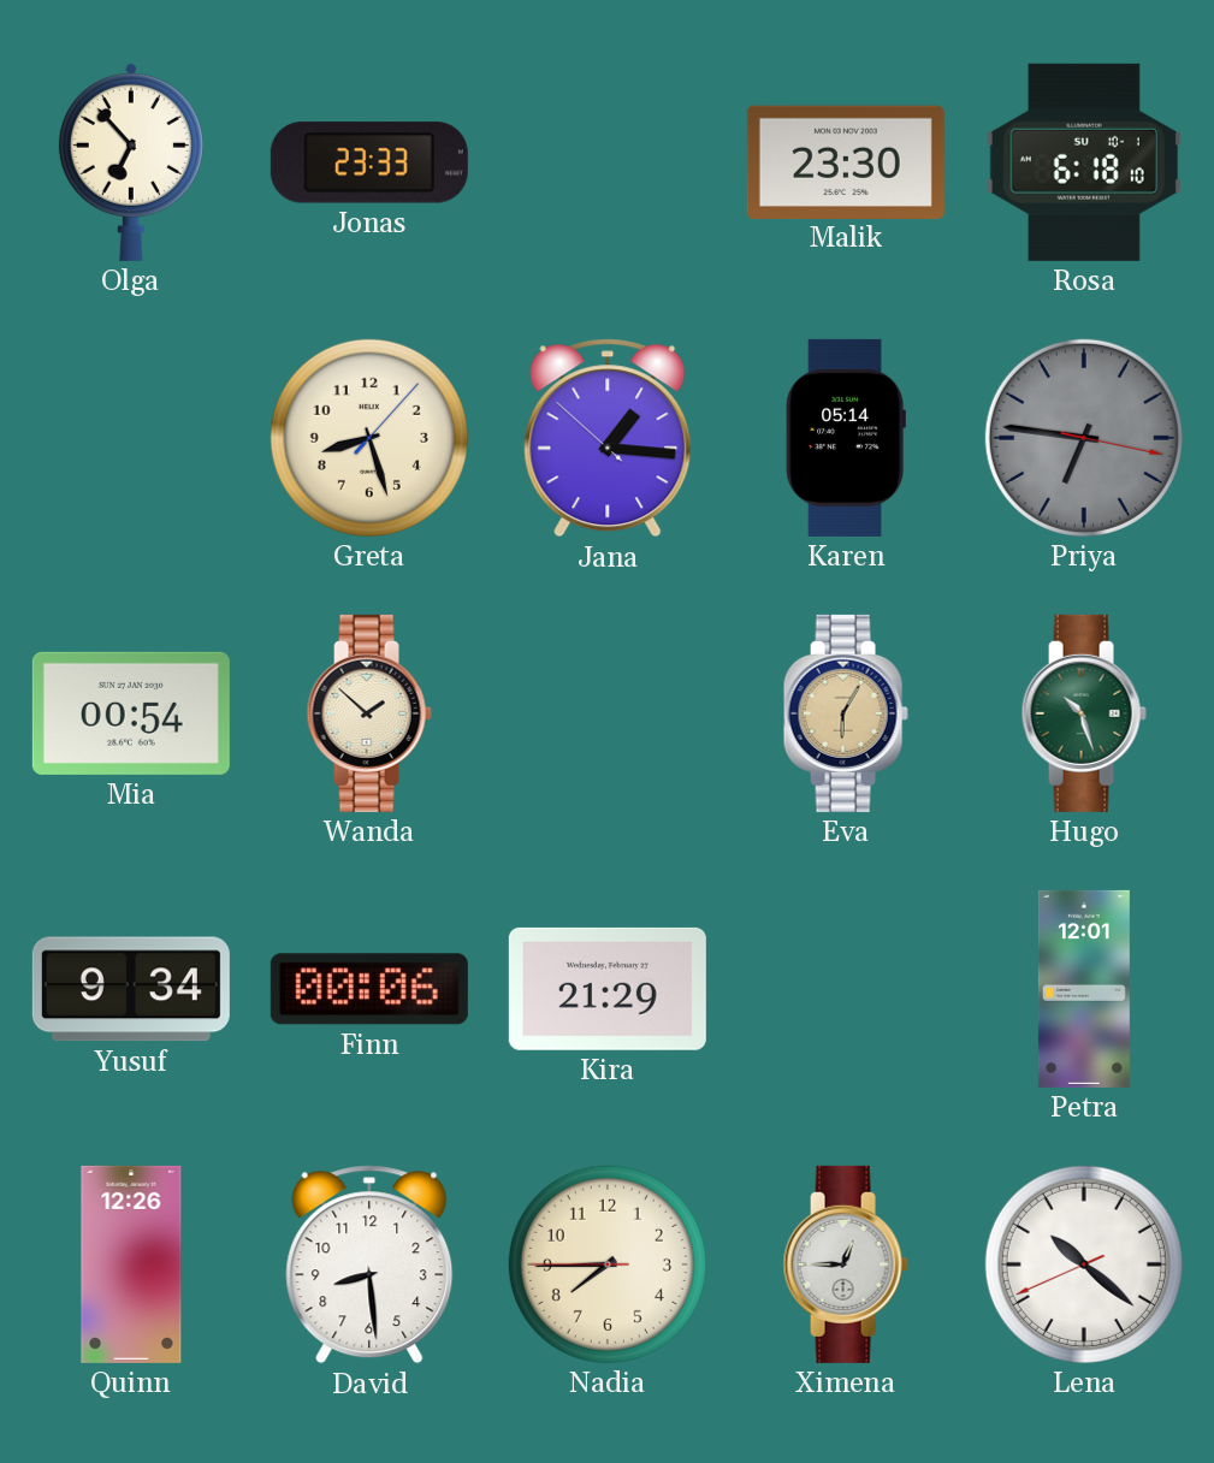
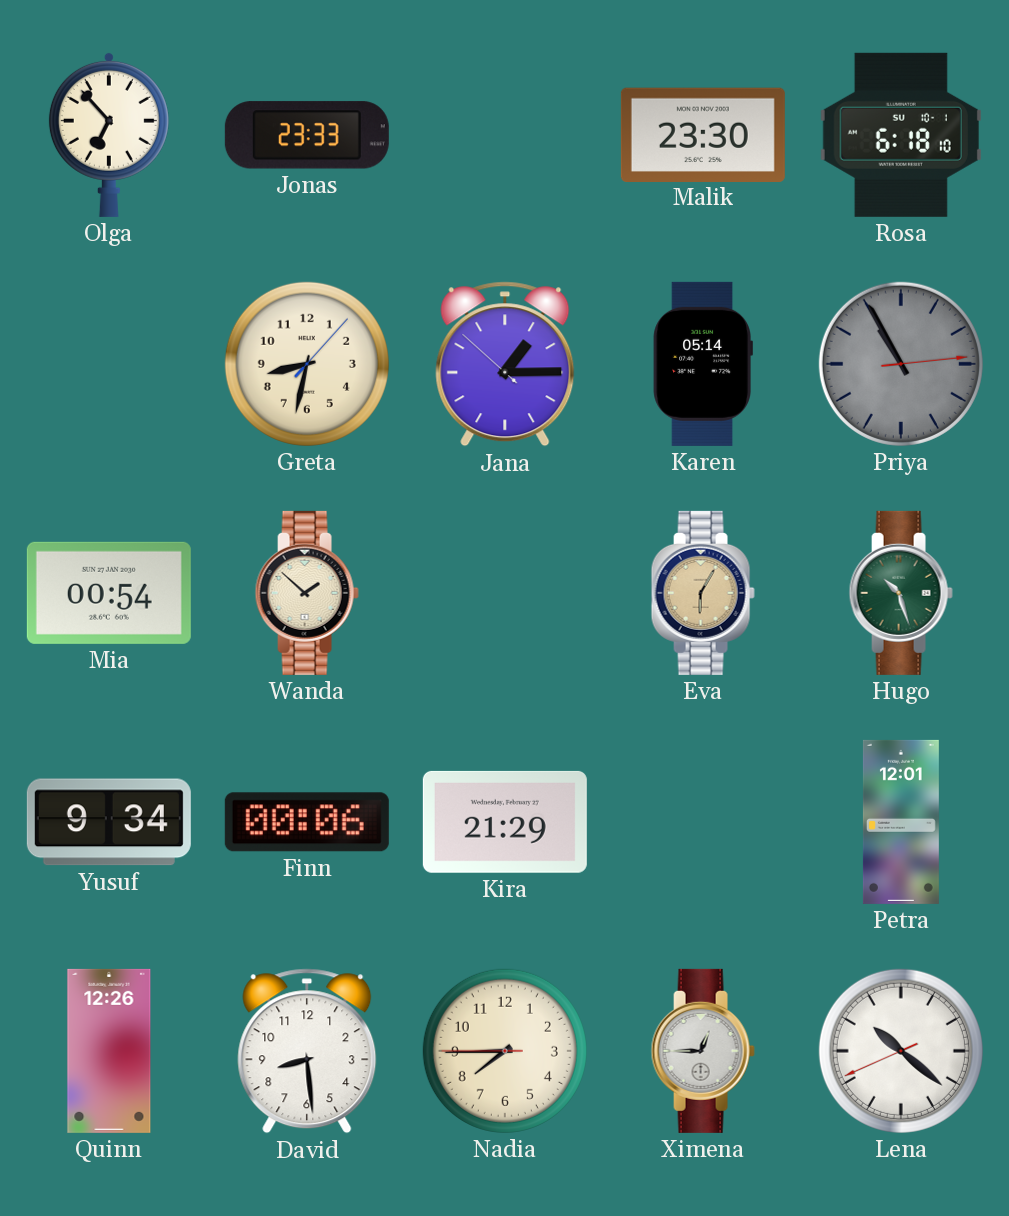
Greta: 8:27 -> 8:32 (307, 364)
Jana: 1:15 -> 1:14 (505, 364)
Priya: 6:46 -> 10:55 (901, 364)
